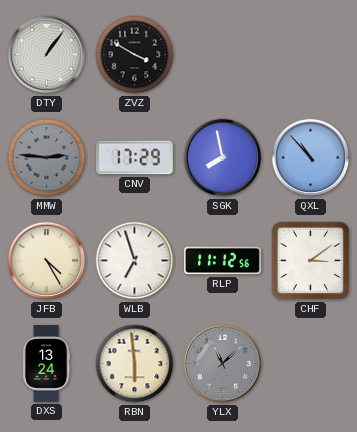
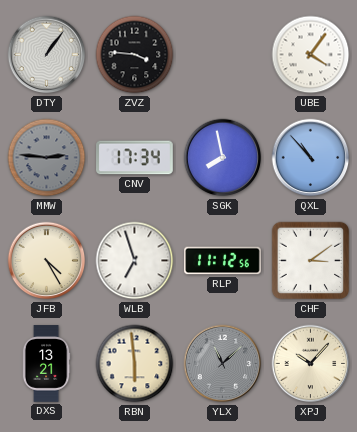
ZVZ: 3:50 -> 3:46 (135, 55)
UBE: none -> 4:06 (311, 55)
CNV: 17:29 -> 17:34 (135, 158)
DXS: 13:24 -> 13:21 (46, 364)
XPJ: none -> 10:07 (311, 364)
